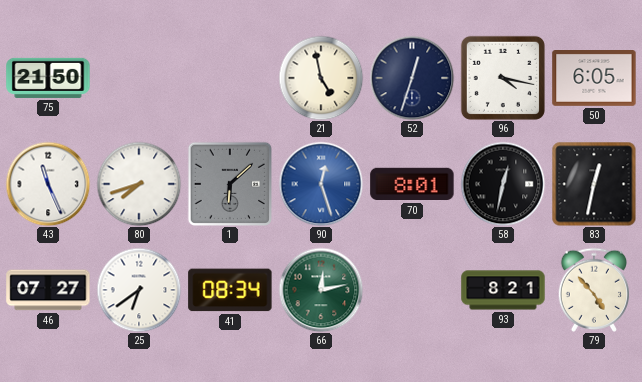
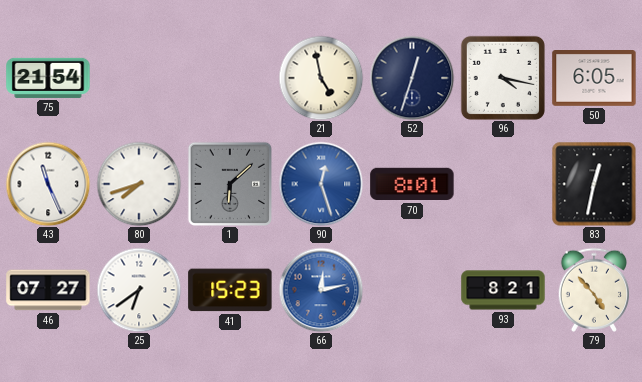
75: 21:50 -> 21:54 (48, 78)
58: 12:32 -> none (503, 184)
41: 08:34 -> 15:23 (230, 290)
66 dial: green -> blue (321, 290)
